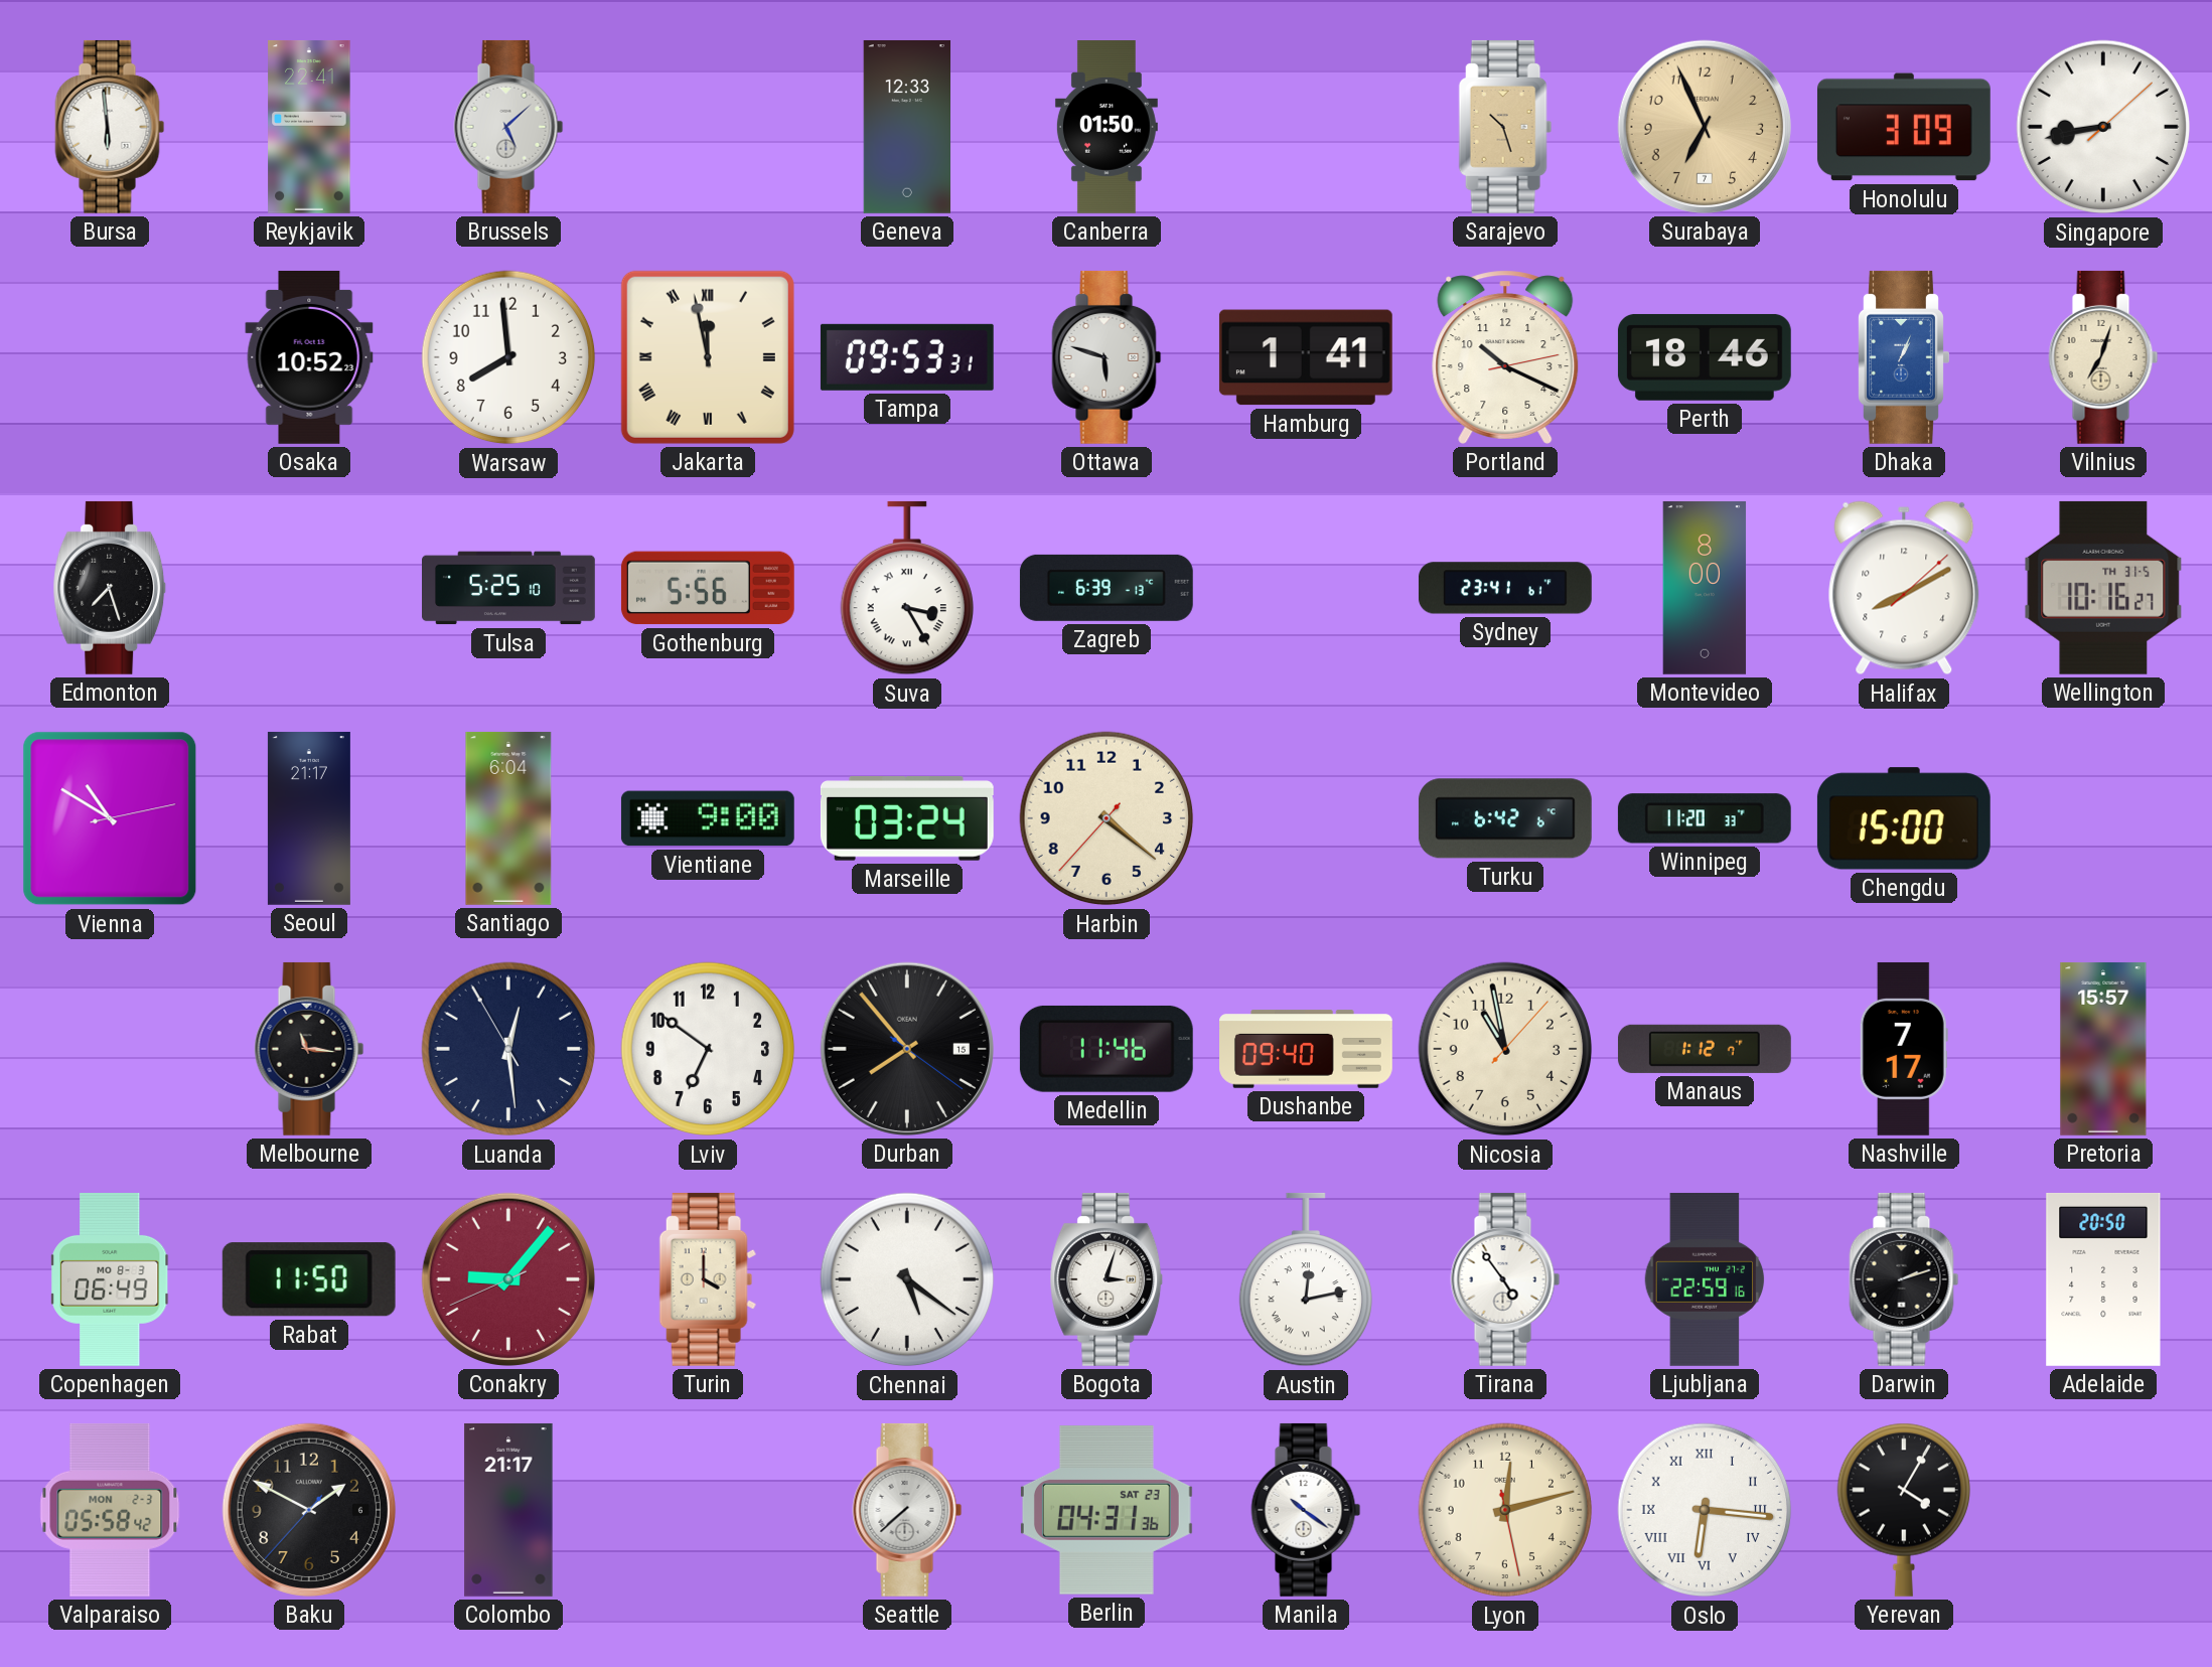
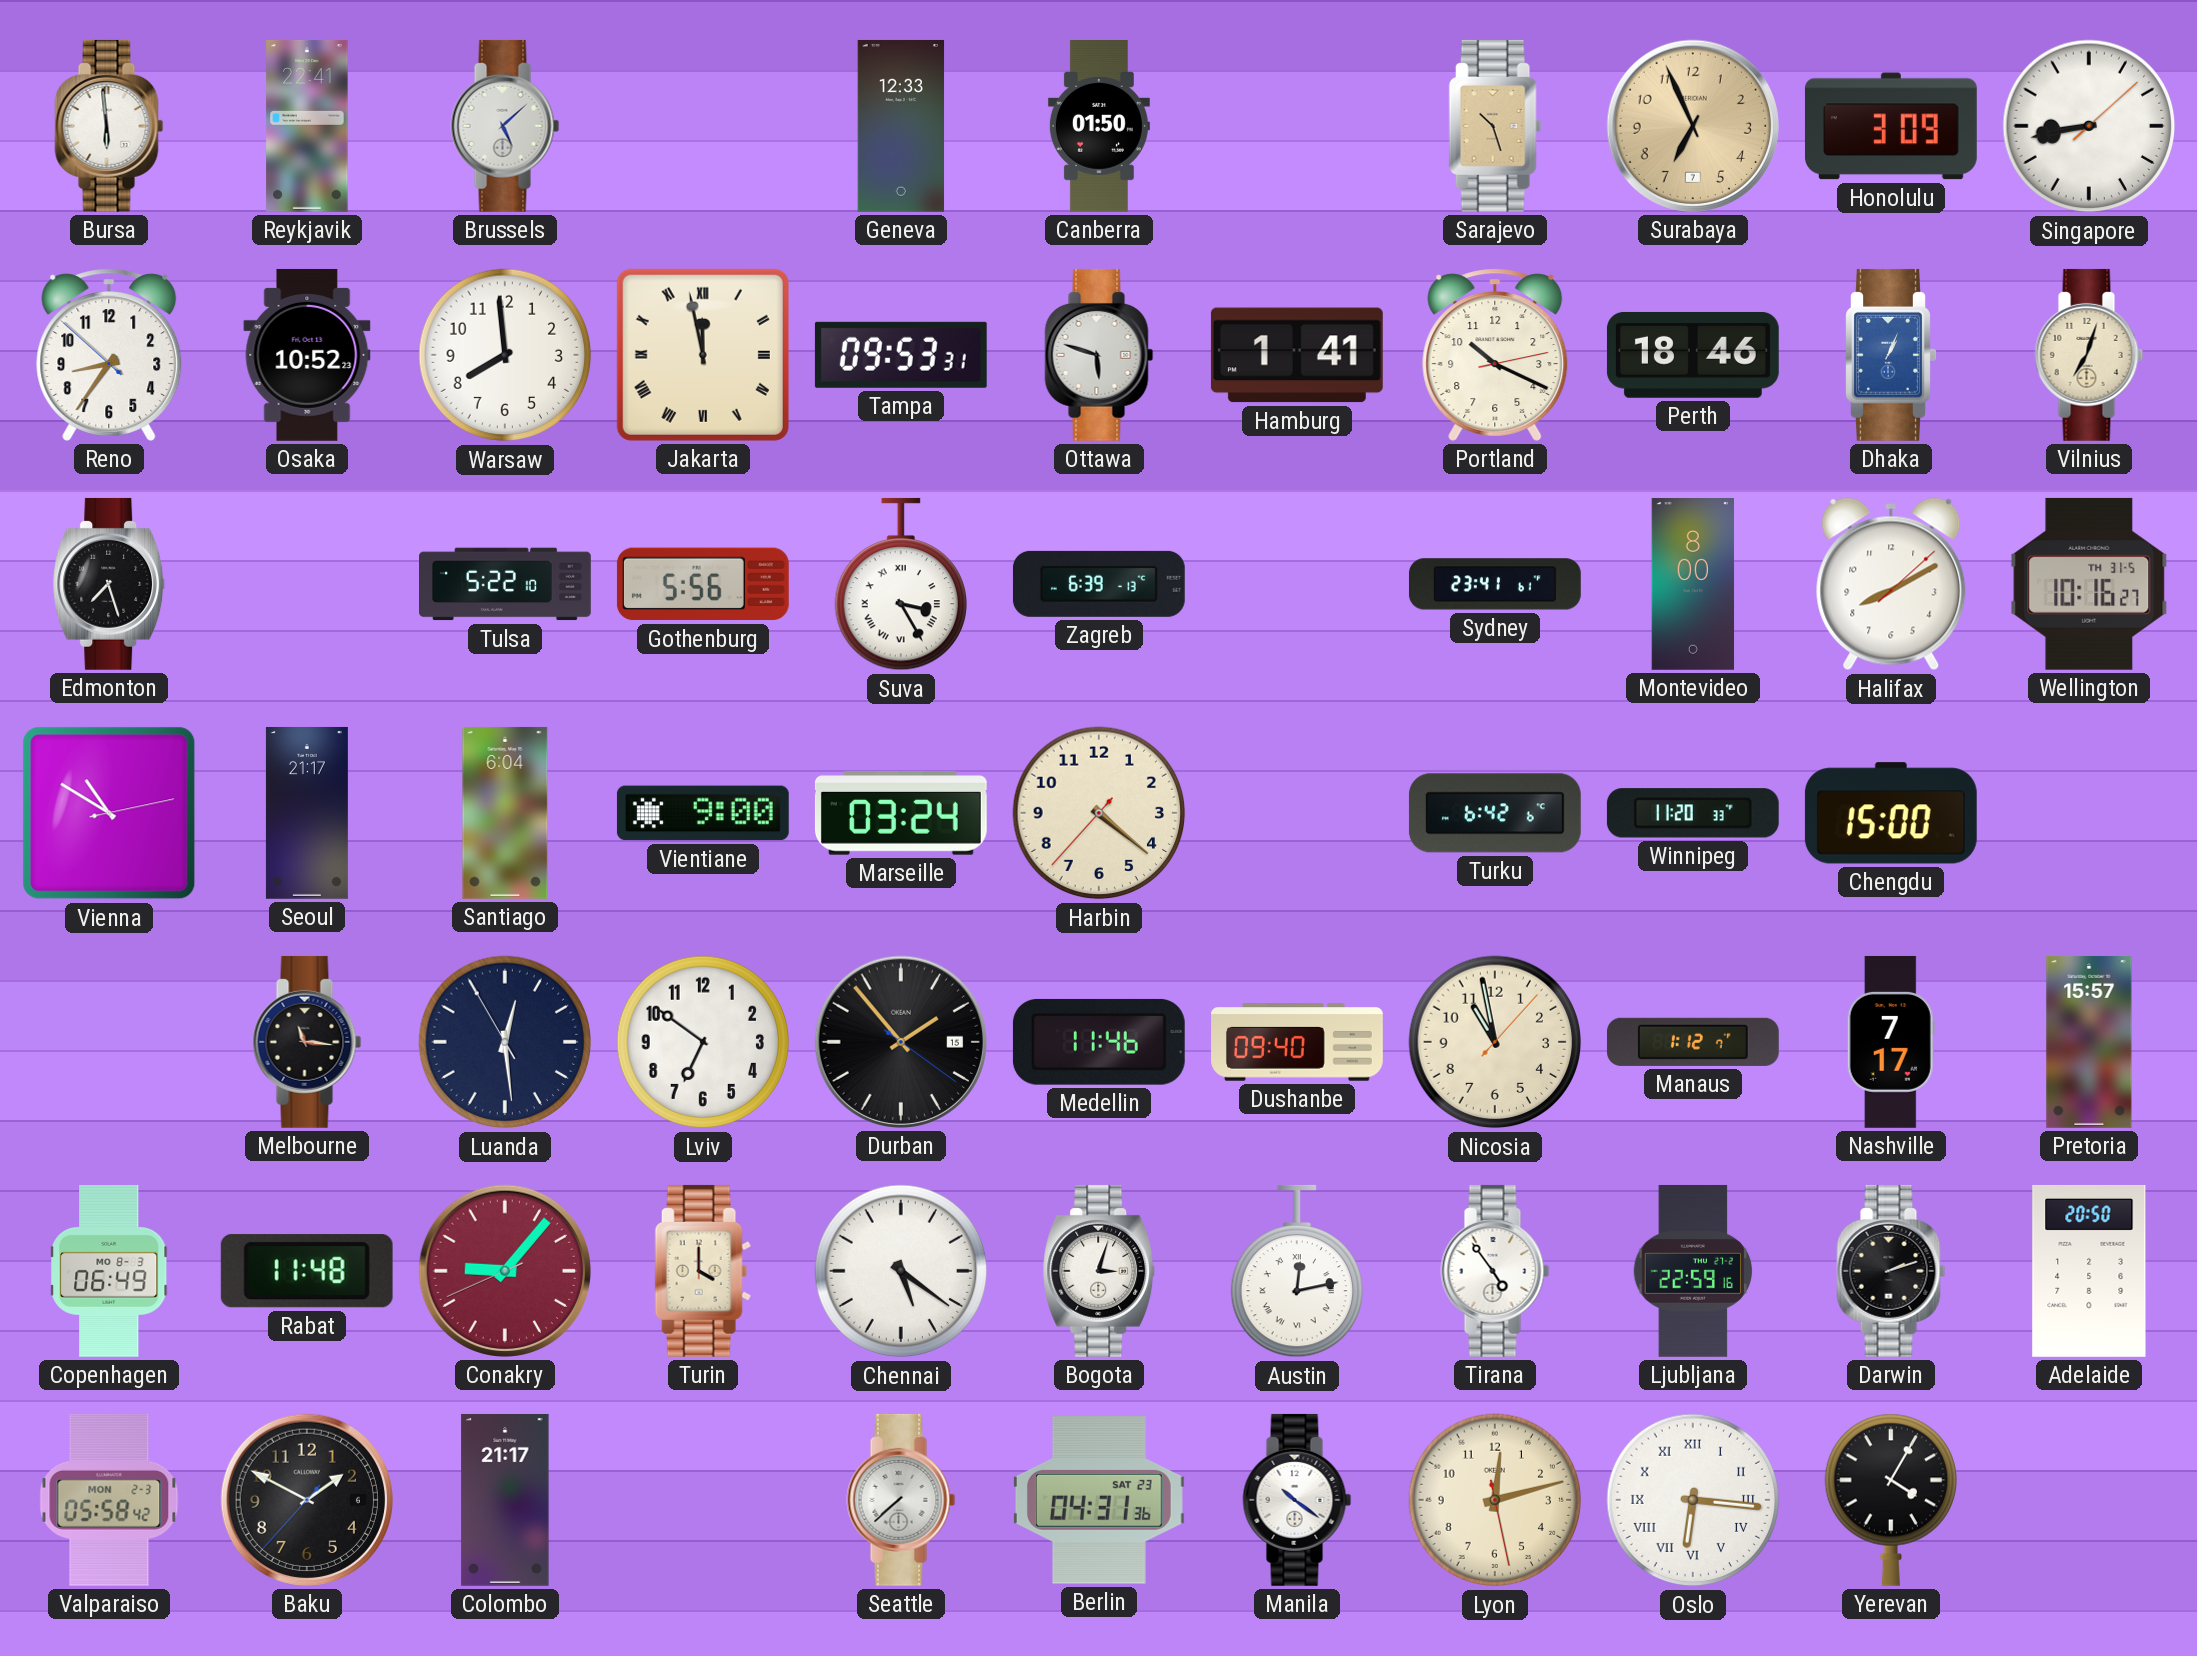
Reno: none -> 8:35 (109, 355)
Tulsa: 5:25 -> 5:22 (506, 584)
Durban: 7:53 -> 1:53 (901, 1042)
Rabat: 11:50 -> 11:48 (307, 1271)
